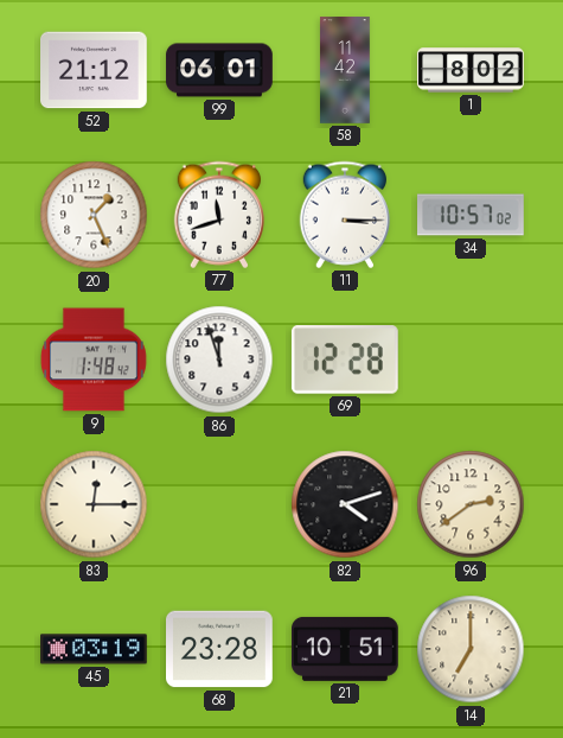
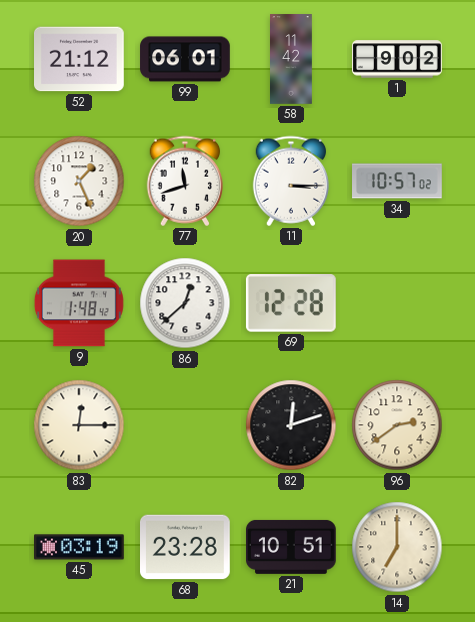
1: 8:02 -> 9:02 (398, 59)
86: 11:57 -> 12:38 (185, 303)
82: 4:12 -> 12:12 (291, 425)
